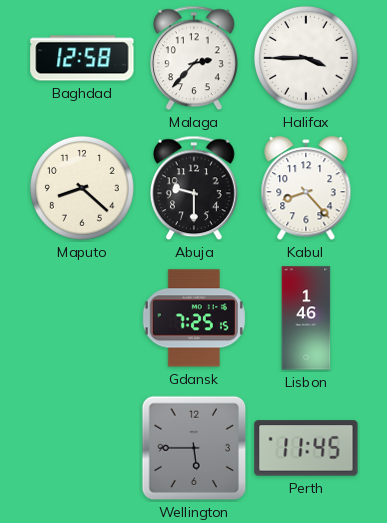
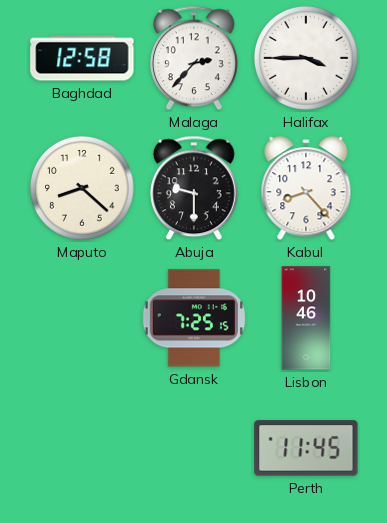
Lisbon: 1:46 -> 10:46 (306, 318)
Wellington: 5:45 -> none (194, 448)
